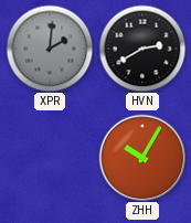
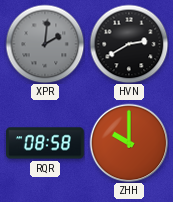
RQR: none -> 08:58 (45, 143)
ZHH: 10:05 -> 10:00 (129, 143)
